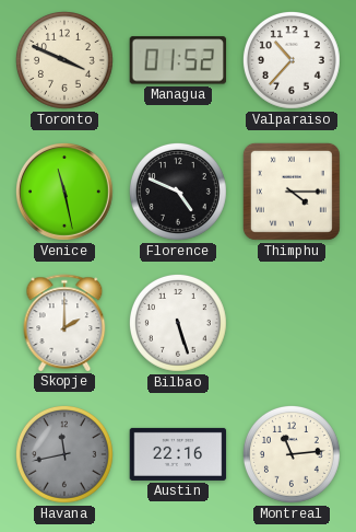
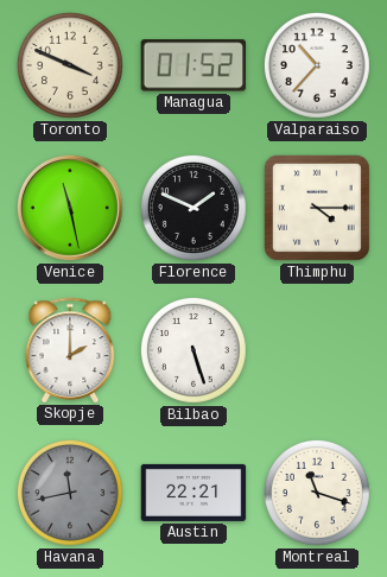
Florence: 4:49 -> 1:49 (195, 209)
Austin: 22:16 -> 22:21 (193, 493)
Montreal: 11:14 -> 11:18 (318, 494)
